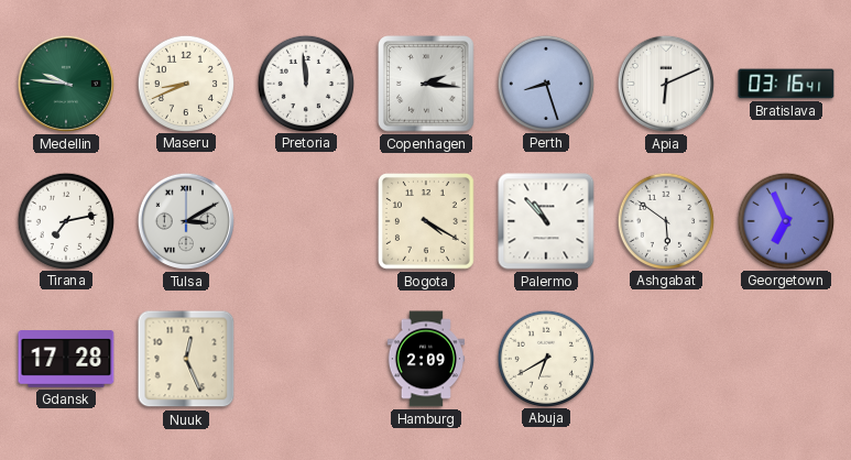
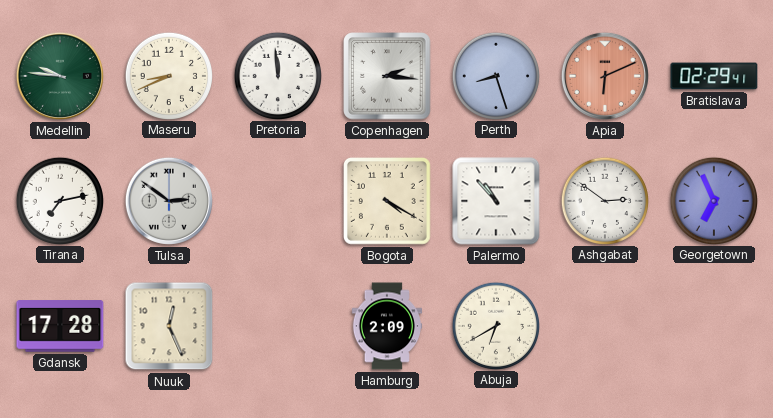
Apia dial: white -> salmon (605, 76)
Bratislava: 03:16 -> 02:29 (714, 76)
Tulsa: 3:10 -> 2:51 (169, 201)
Ashgabat: 5:51 -> 2:51 (604, 200)
